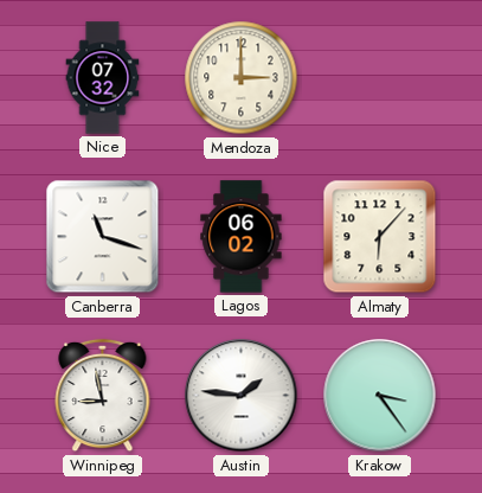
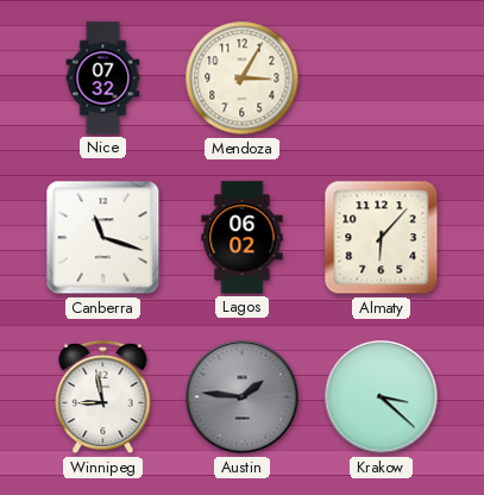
Mendoza: 3:00 -> 3:05 (243, 79)
Austin dial: white -> grey (243, 397)
Krakow: 3:24 -> 3:22 (382, 397)
